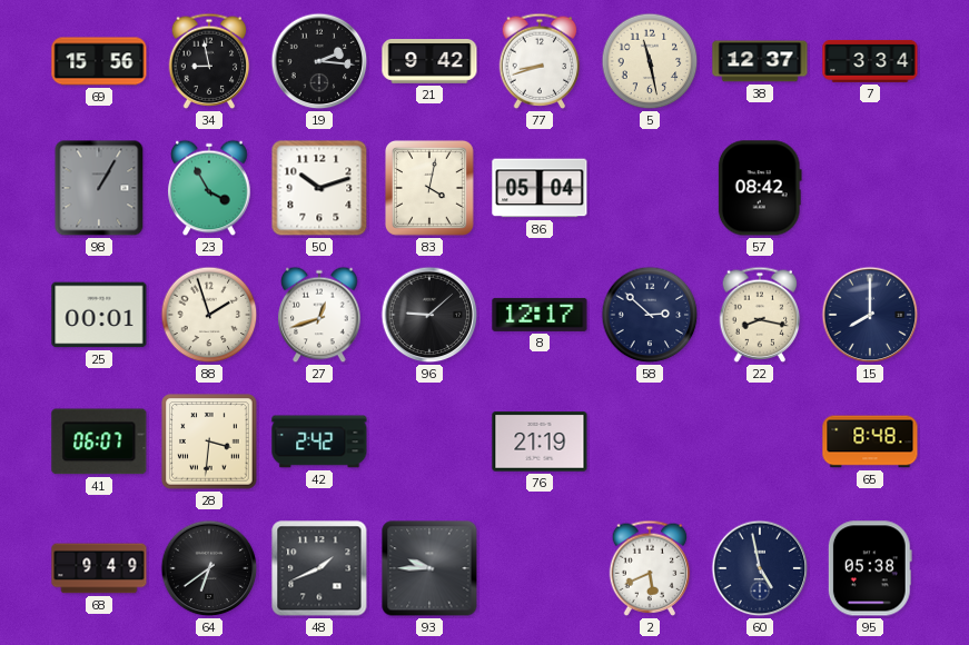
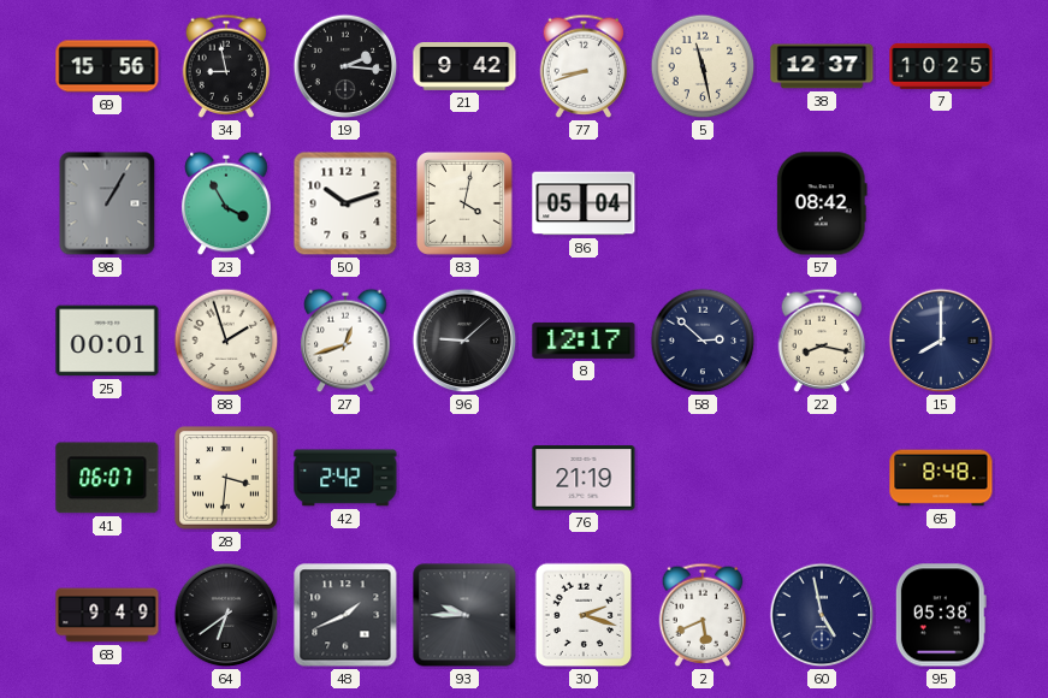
7: 3:34 -> 10:25 (941, 66)
30: none -> 2:18 (584, 615)
